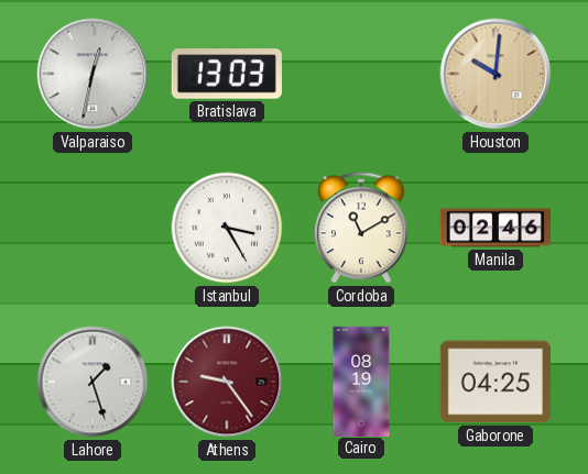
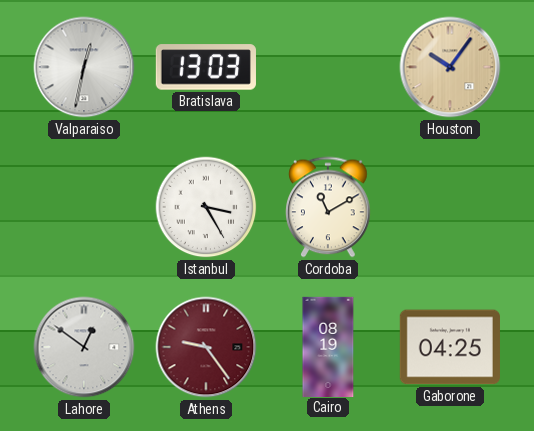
Houston: 10:01 -> 10:06 (450, 67)
Manila: 02:46 -> none (494, 228)
Lahore: 1:27 -> 12:51 (84, 347)
